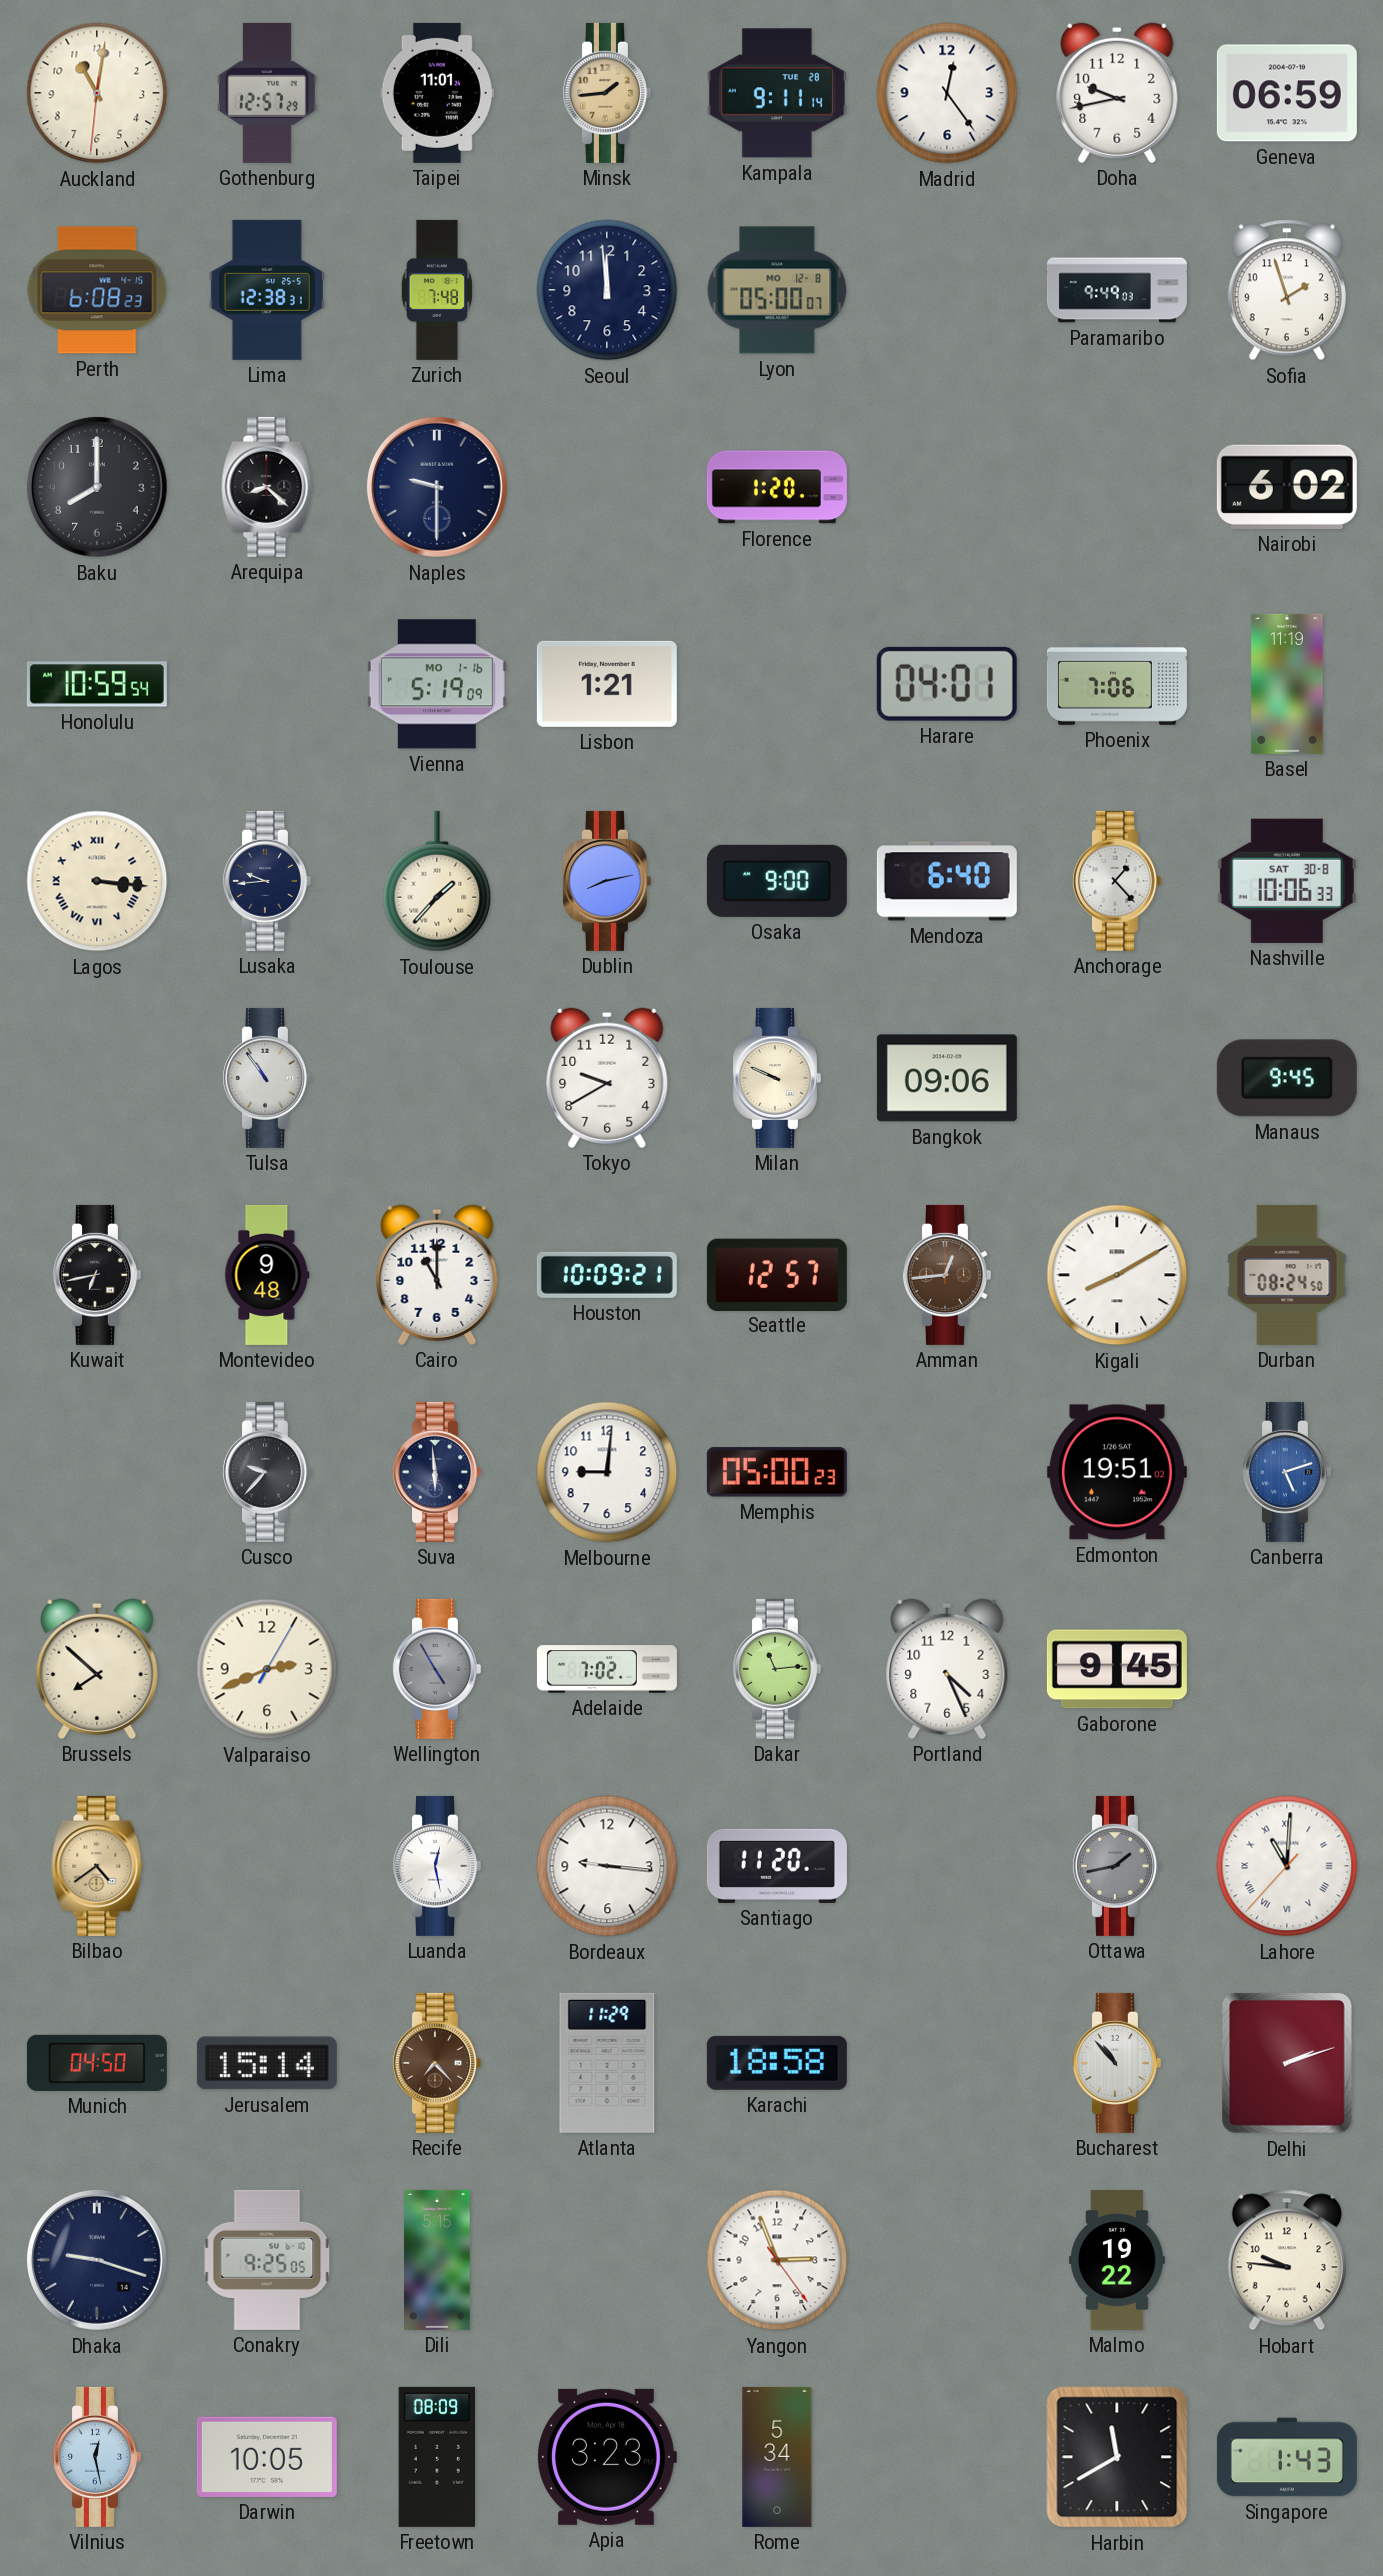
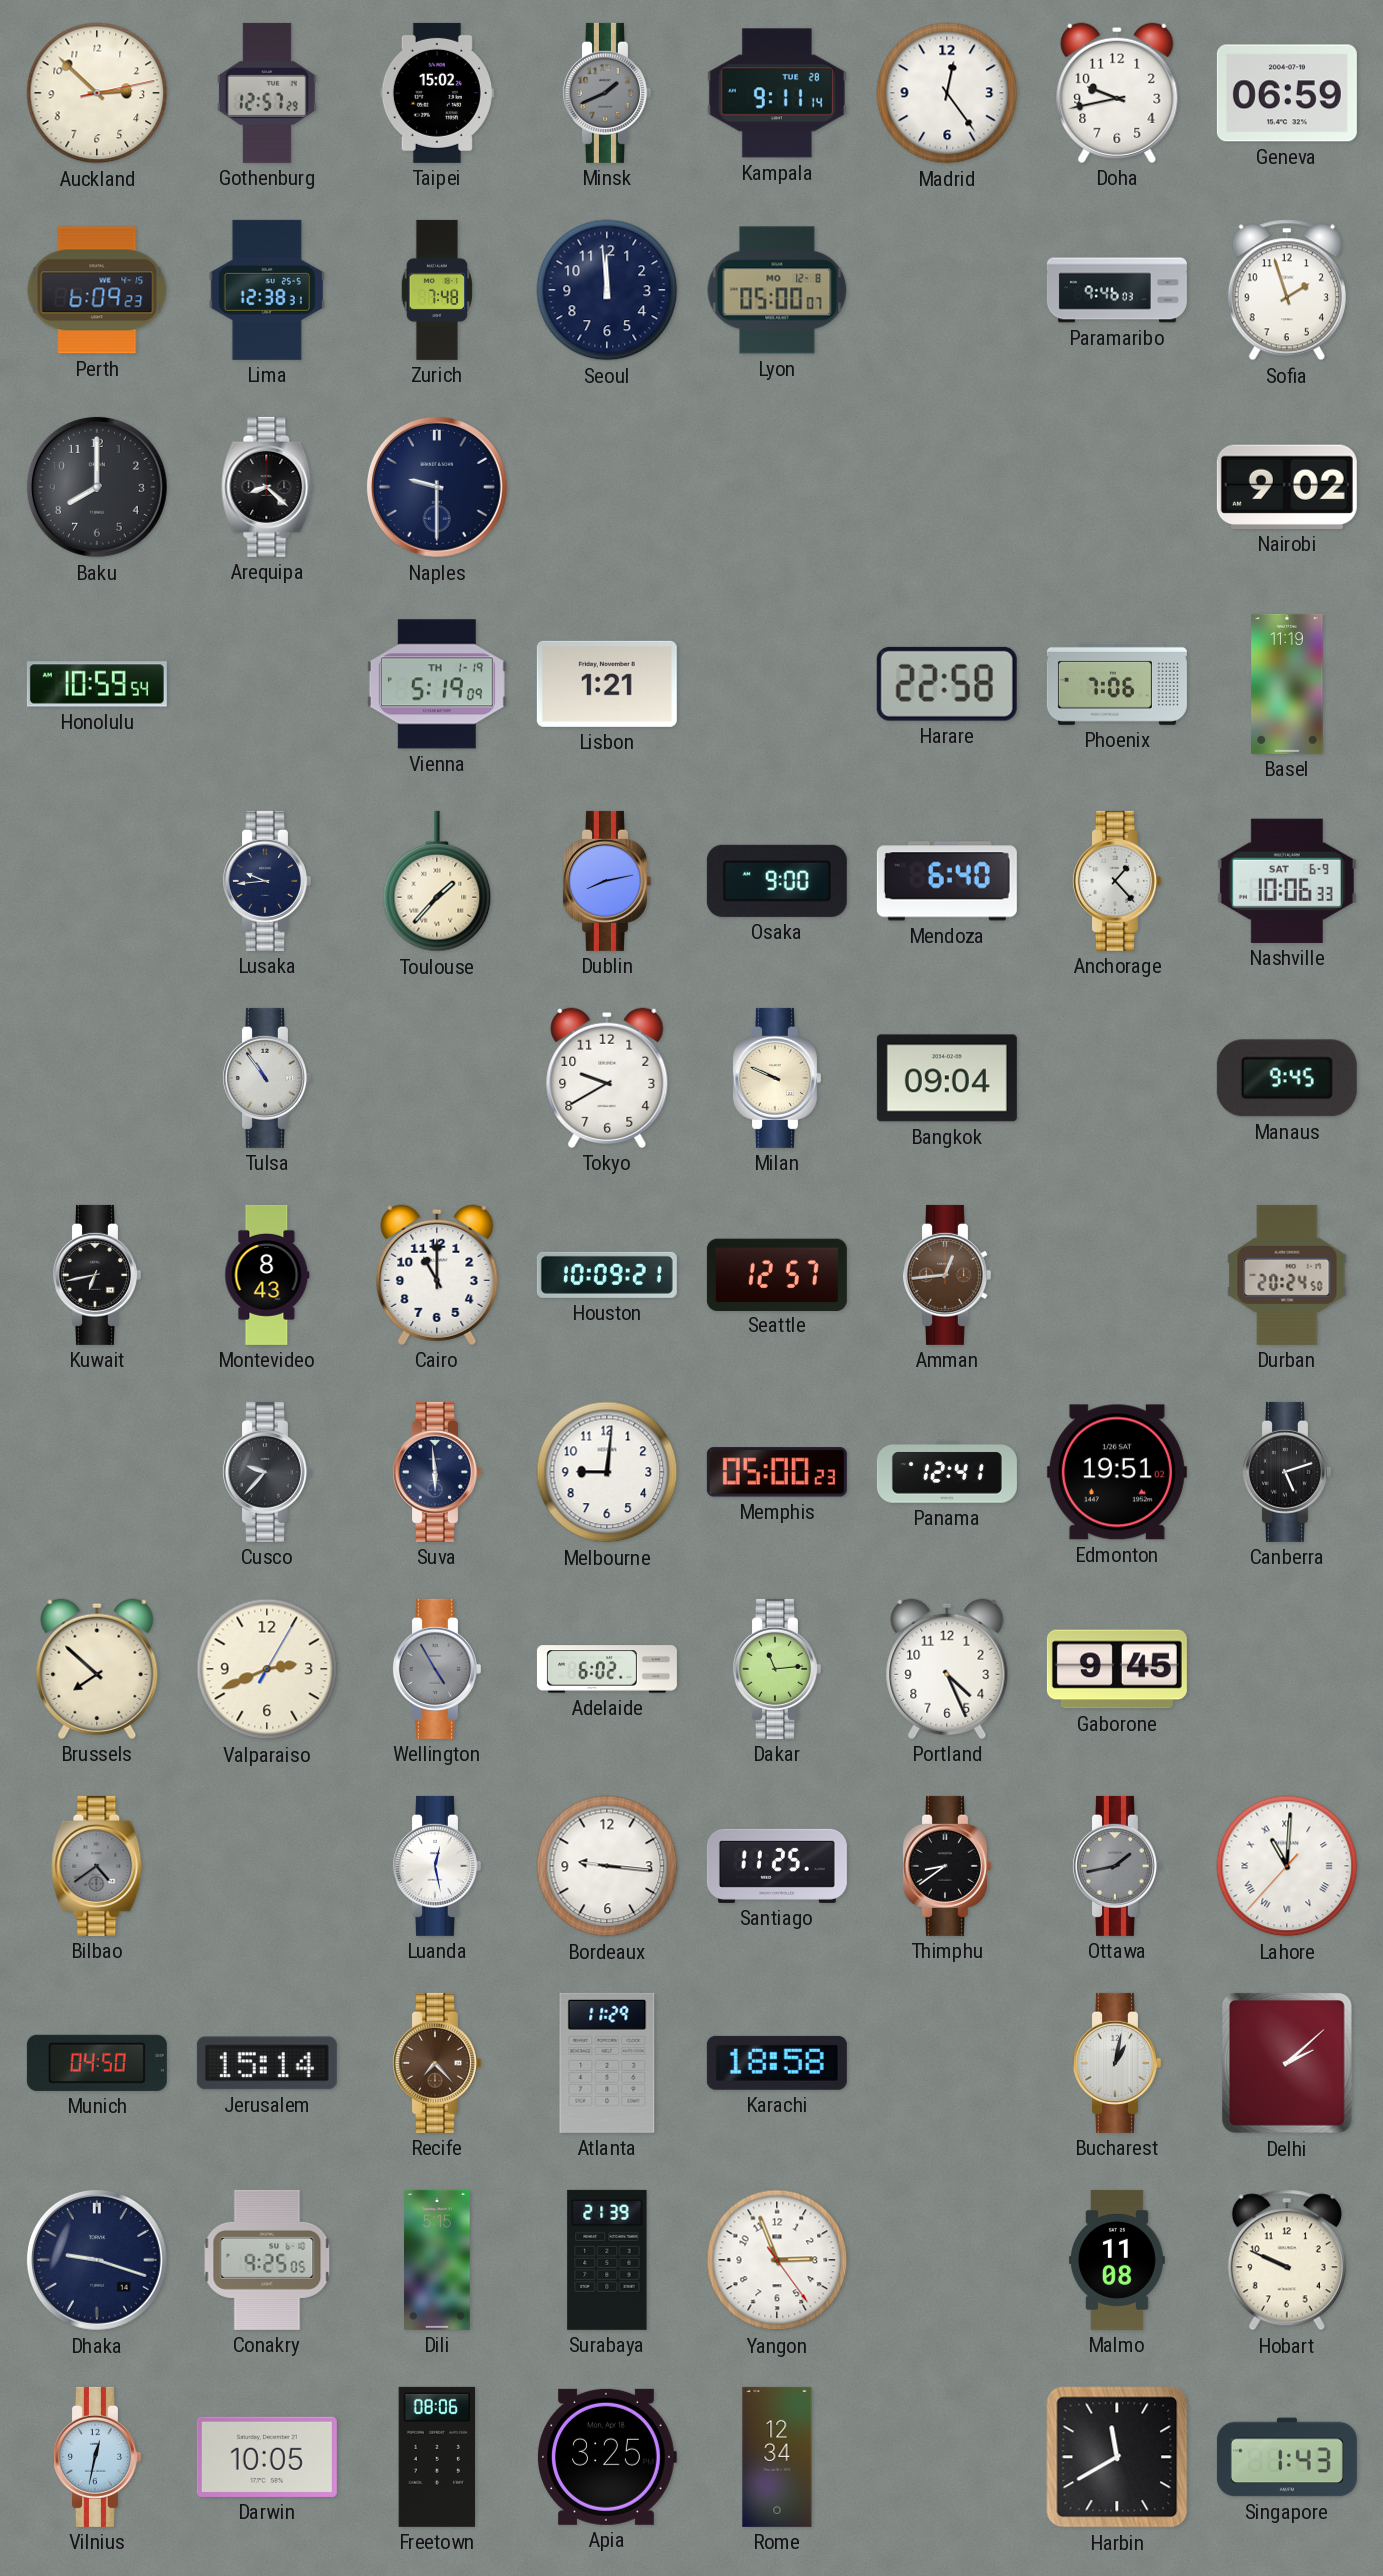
Auckland: 11:01 -> 2:52 (97, 93)
Taipei: 11:01 -> 15:02 (437, 93)
Minsk: 1:44 -> 1:41 (606, 93)
Minsk dial: champagne -> grey (606, 93)
Perth: 6:08 -> 6:09 (97, 290)
Paramaribo: 9:49 -> 9:46 (1117, 290)
Florence: 1:20 -> none (777, 487)
Nairobi: 6:02 -> 9:02 (1287, 487)
Vienna date: MO 1-16 -> TH 1-19 (437, 684)
Harare: 04:01 -> 22:58 (947, 684)
Lagos: 3:16 -> none (97, 881)
Nashville date: SAT 30-8 -> SAT 6-9 (1287, 881)
Bangkok: 09:06 -> 09:04 (947, 1078)
Montevideo: 9:48 -> 8:43 (267, 1275)
Kigali: 8:10 -> none (1117, 1275)
Durban: 08:24 -> 20:24 (1287, 1275)
Panama: none -> 12:41 (947, 1472)
Canberra dial: blue -> black (1286, 1472)
Adelaide: 7:02 -> 6:02 (607, 1669)
Bilbao dial: champagne -> grey (97, 1866)
Santiago: 11:20 -> 11:25 (777, 1866)
Thimphu: none -> 8:39 (946, 1866)
Bucharest: 10:53 -> 1:02 (1116, 2063)
Delhi: 2:12 -> 2:08 (1287, 2064)
Surabaya: none -> 21:39 (607, 2260)
Malmo: 19:22 -> 11:08 (1117, 2260)
Hobart: 9:46 -> 9:49 (1287, 2260)
Vilnius: 12:28 -> 12:32 (96, 2457)
Freetown: 08:09 -> 08:06 (436, 2457)
Apia: 3:23 -> 3:25 (607, 2457)
Rome: 5:34 -> 12:34 (777, 2457)
